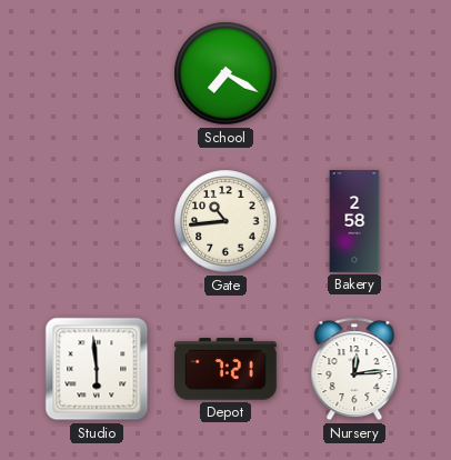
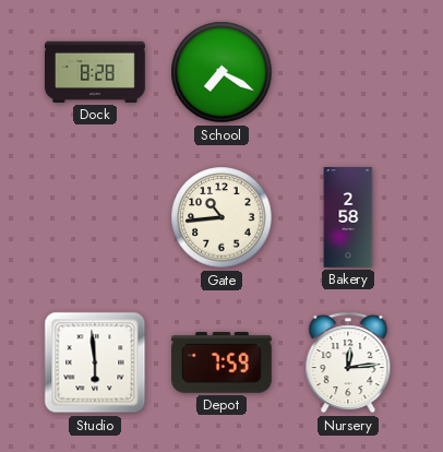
Dock: none -> 8:28 (96, 72)
Depot: 7:21 -> 7:59 (223, 362)
